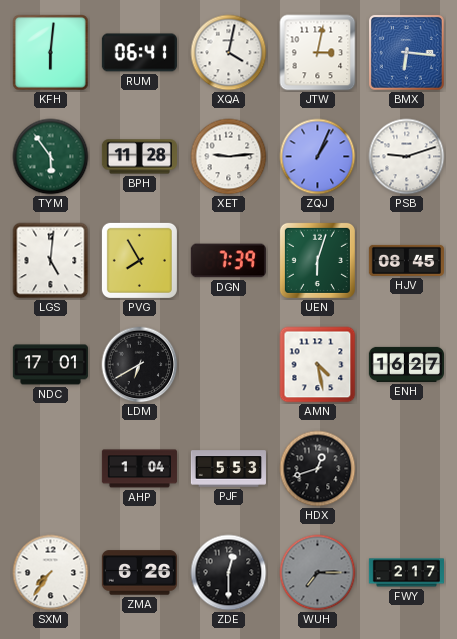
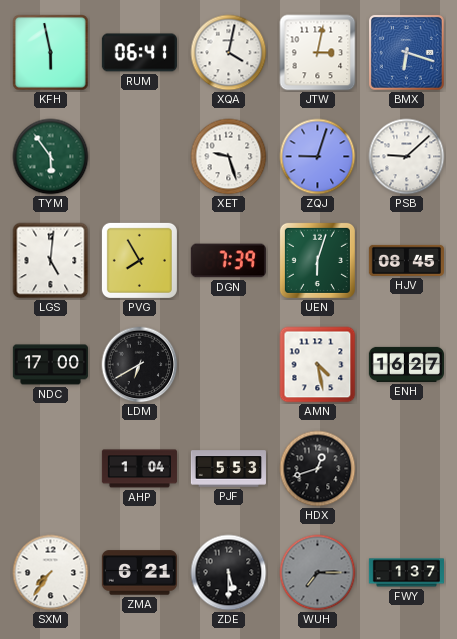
KFH: 6:01 -> 5:58 (51, 53)
BMX: 6:16 -> 6:18 (406, 52)
BPH: 11:28 -> none (139, 157)
XET: 9:14 -> 9:27 (229, 157)
ZQJ: 1:04 -> 9:03 (318, 157)
PSB: 9:12 -> 9:08 (407, 157)
NDC: 17:01 -> 17:00 (50, 365)
ZMA: 6:26 -> 6:21 (139, 573)
ZDE: 12:30 -> 5:30 (229, 573)
FWY: 2:17 -> 1:37 (406, 573)
